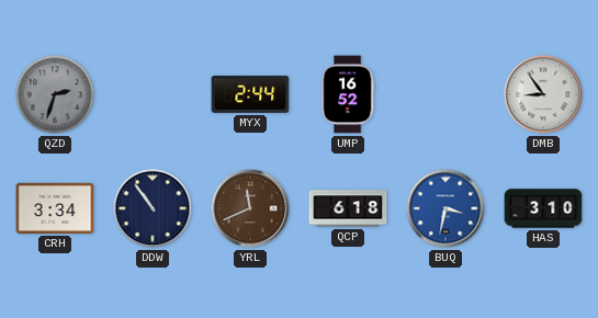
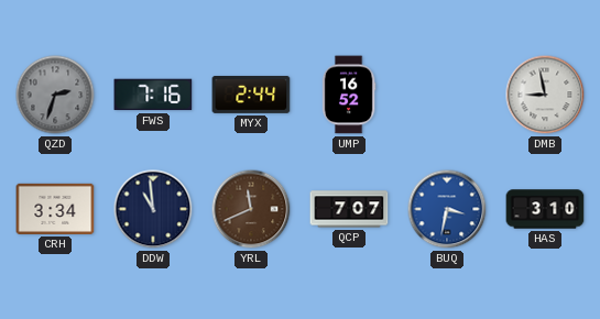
FWS: none -> 7:16 (153, 95)
DMB: 8:54 -> 8:58 (545, 95)
DDW: 10:54 -> 10:59 (153, 209)
QCP: 6:18 -> 7:07 (349, 209)
